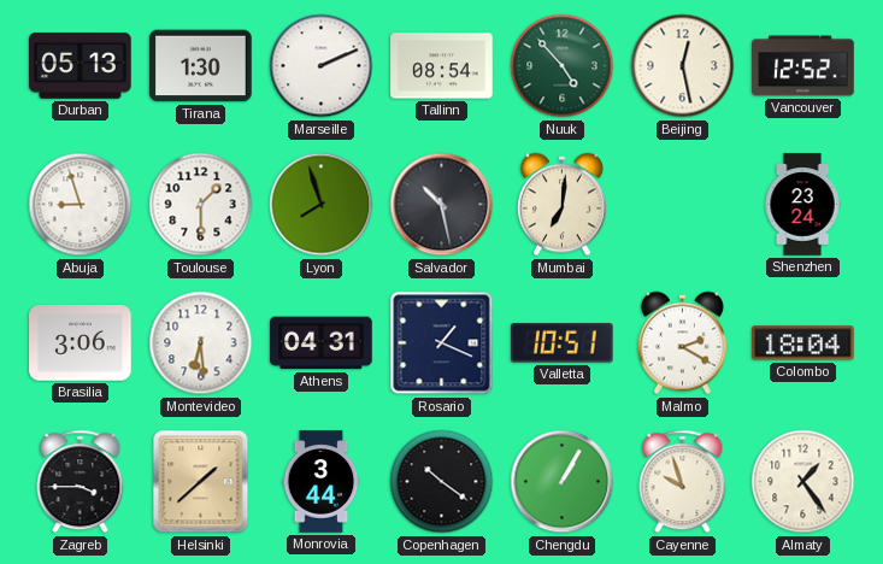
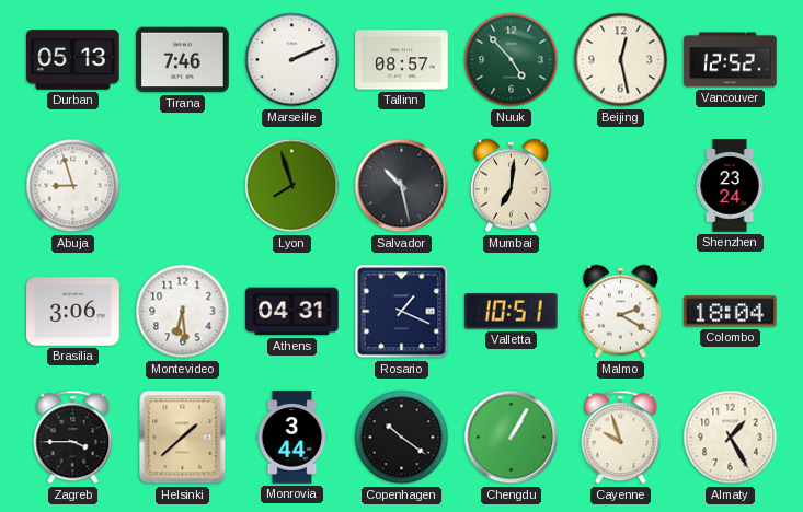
Tirana: 1:30 -> 7:46 (183, 60)
Tallinn: 08:54 -> 08:57 (402, 60)
Toulouse: 1:30 -> none (201, 205)
Almaty: 1:24 -> 1:25 (731, 438)
